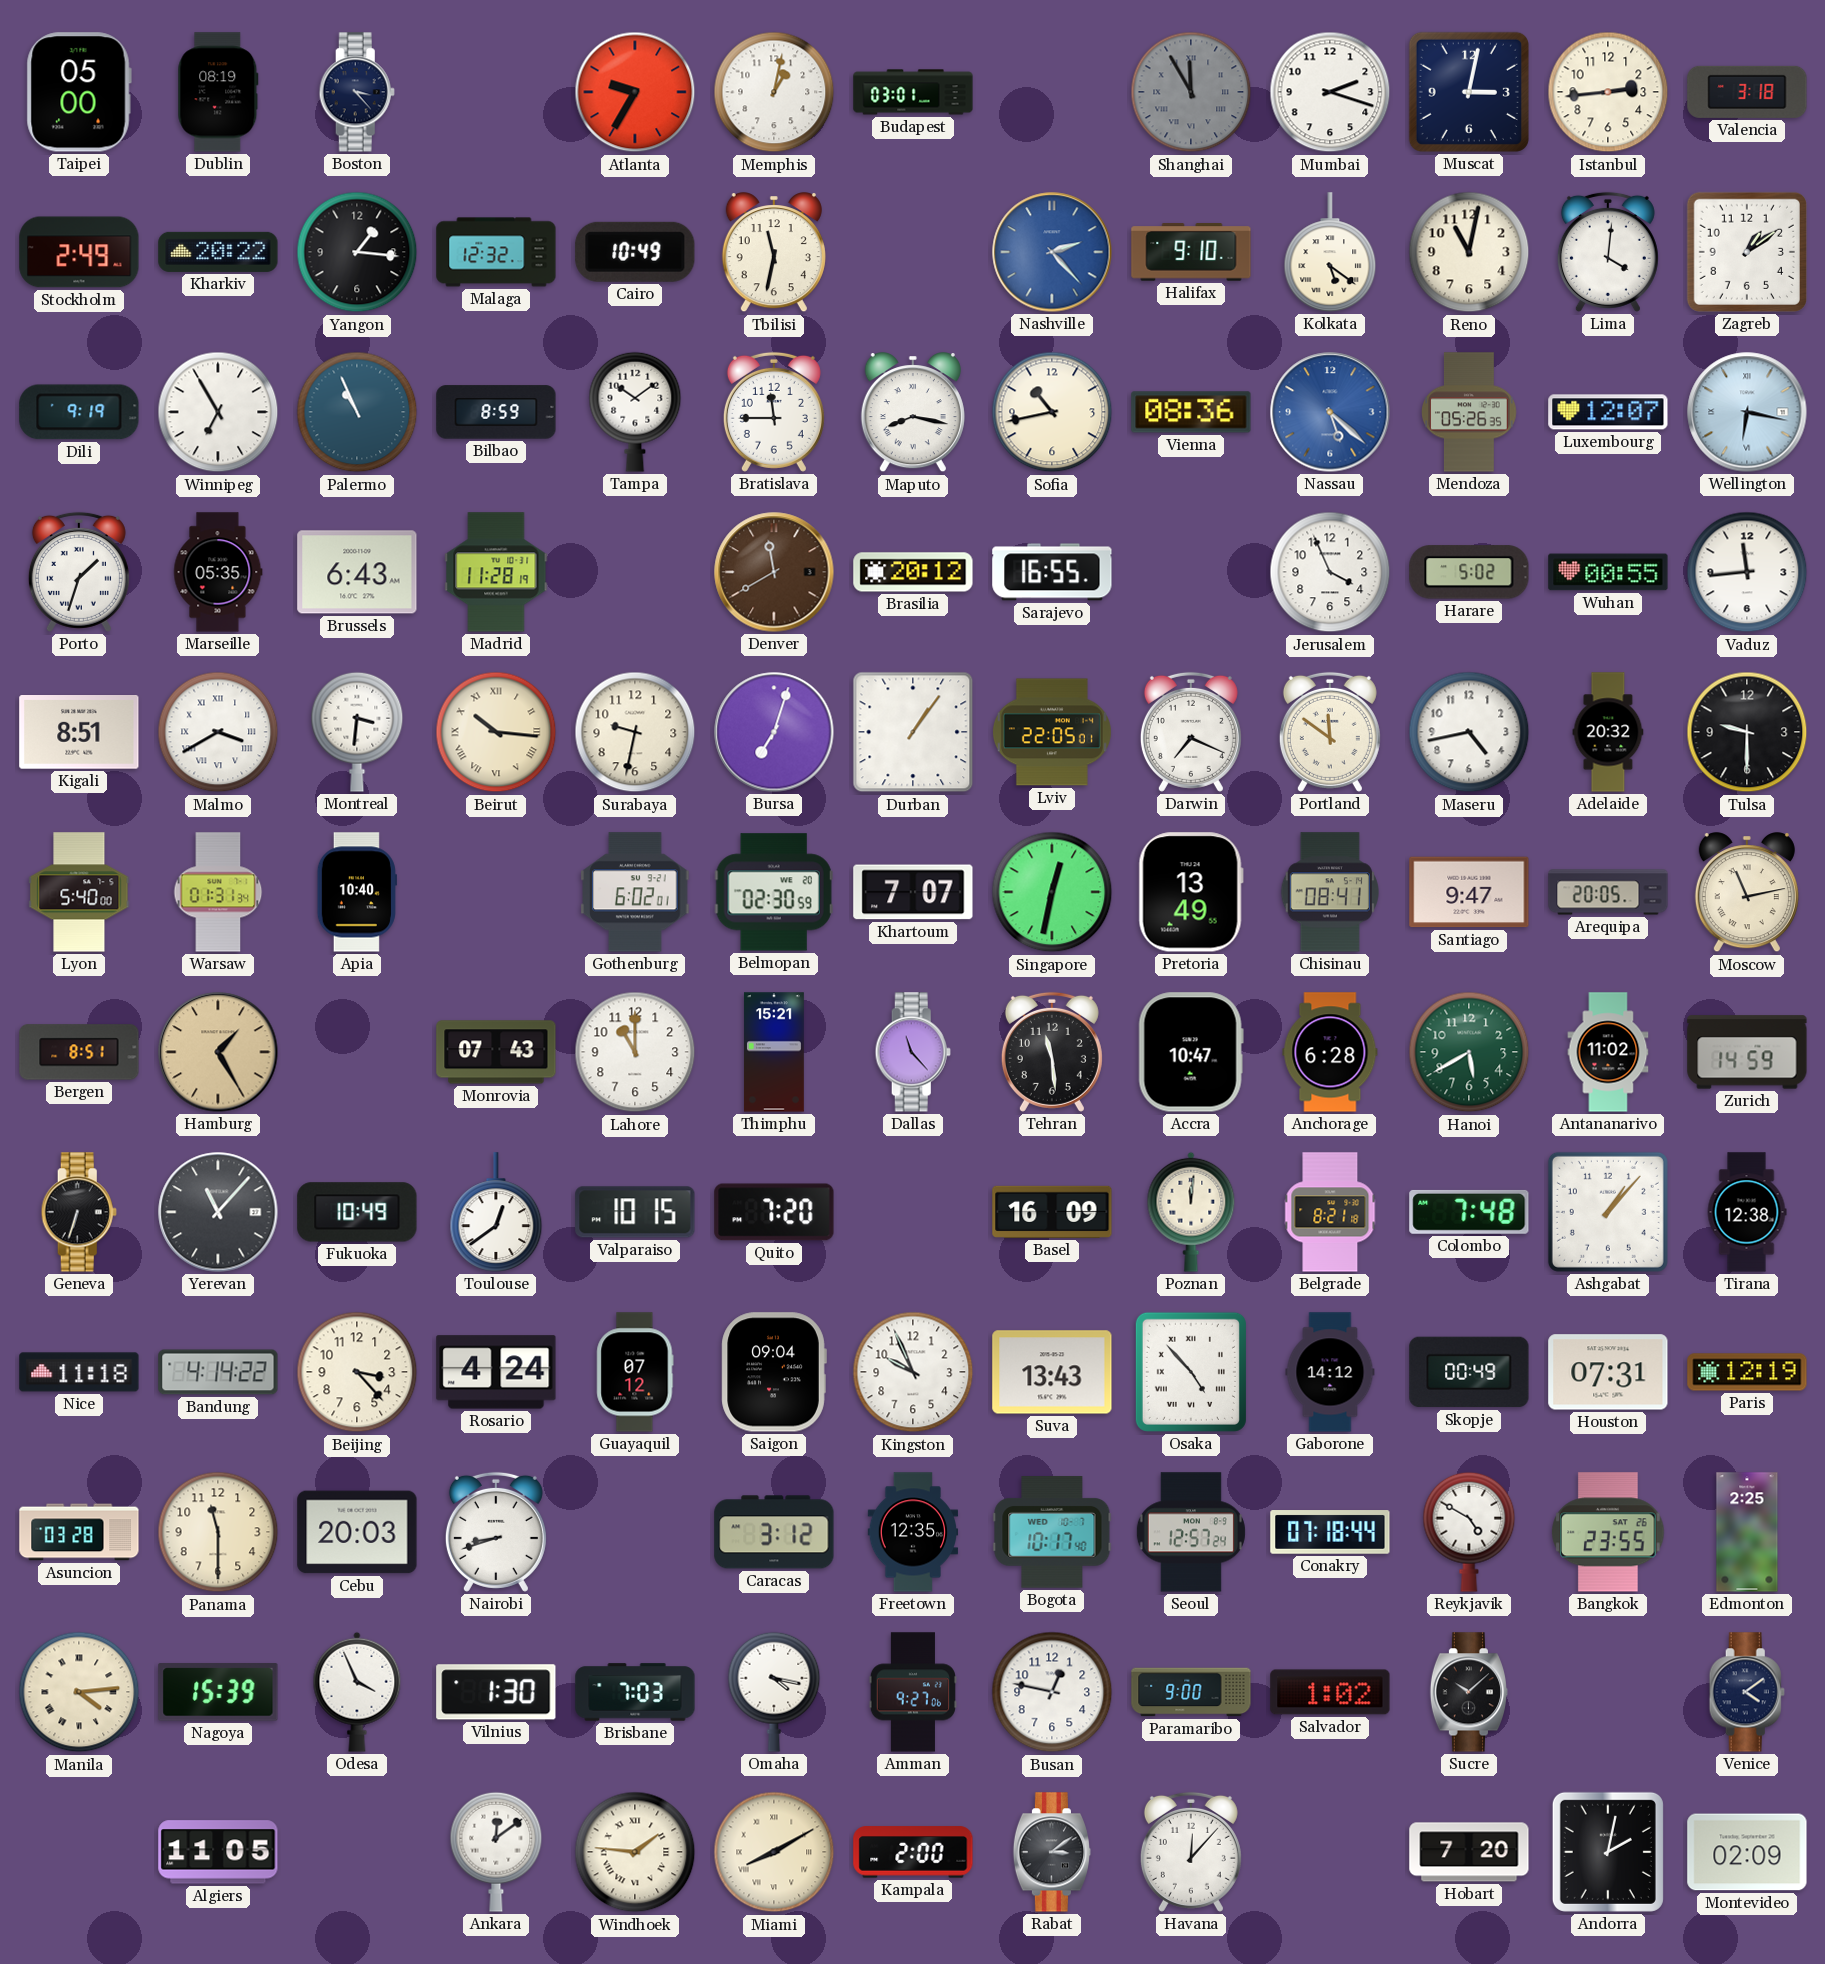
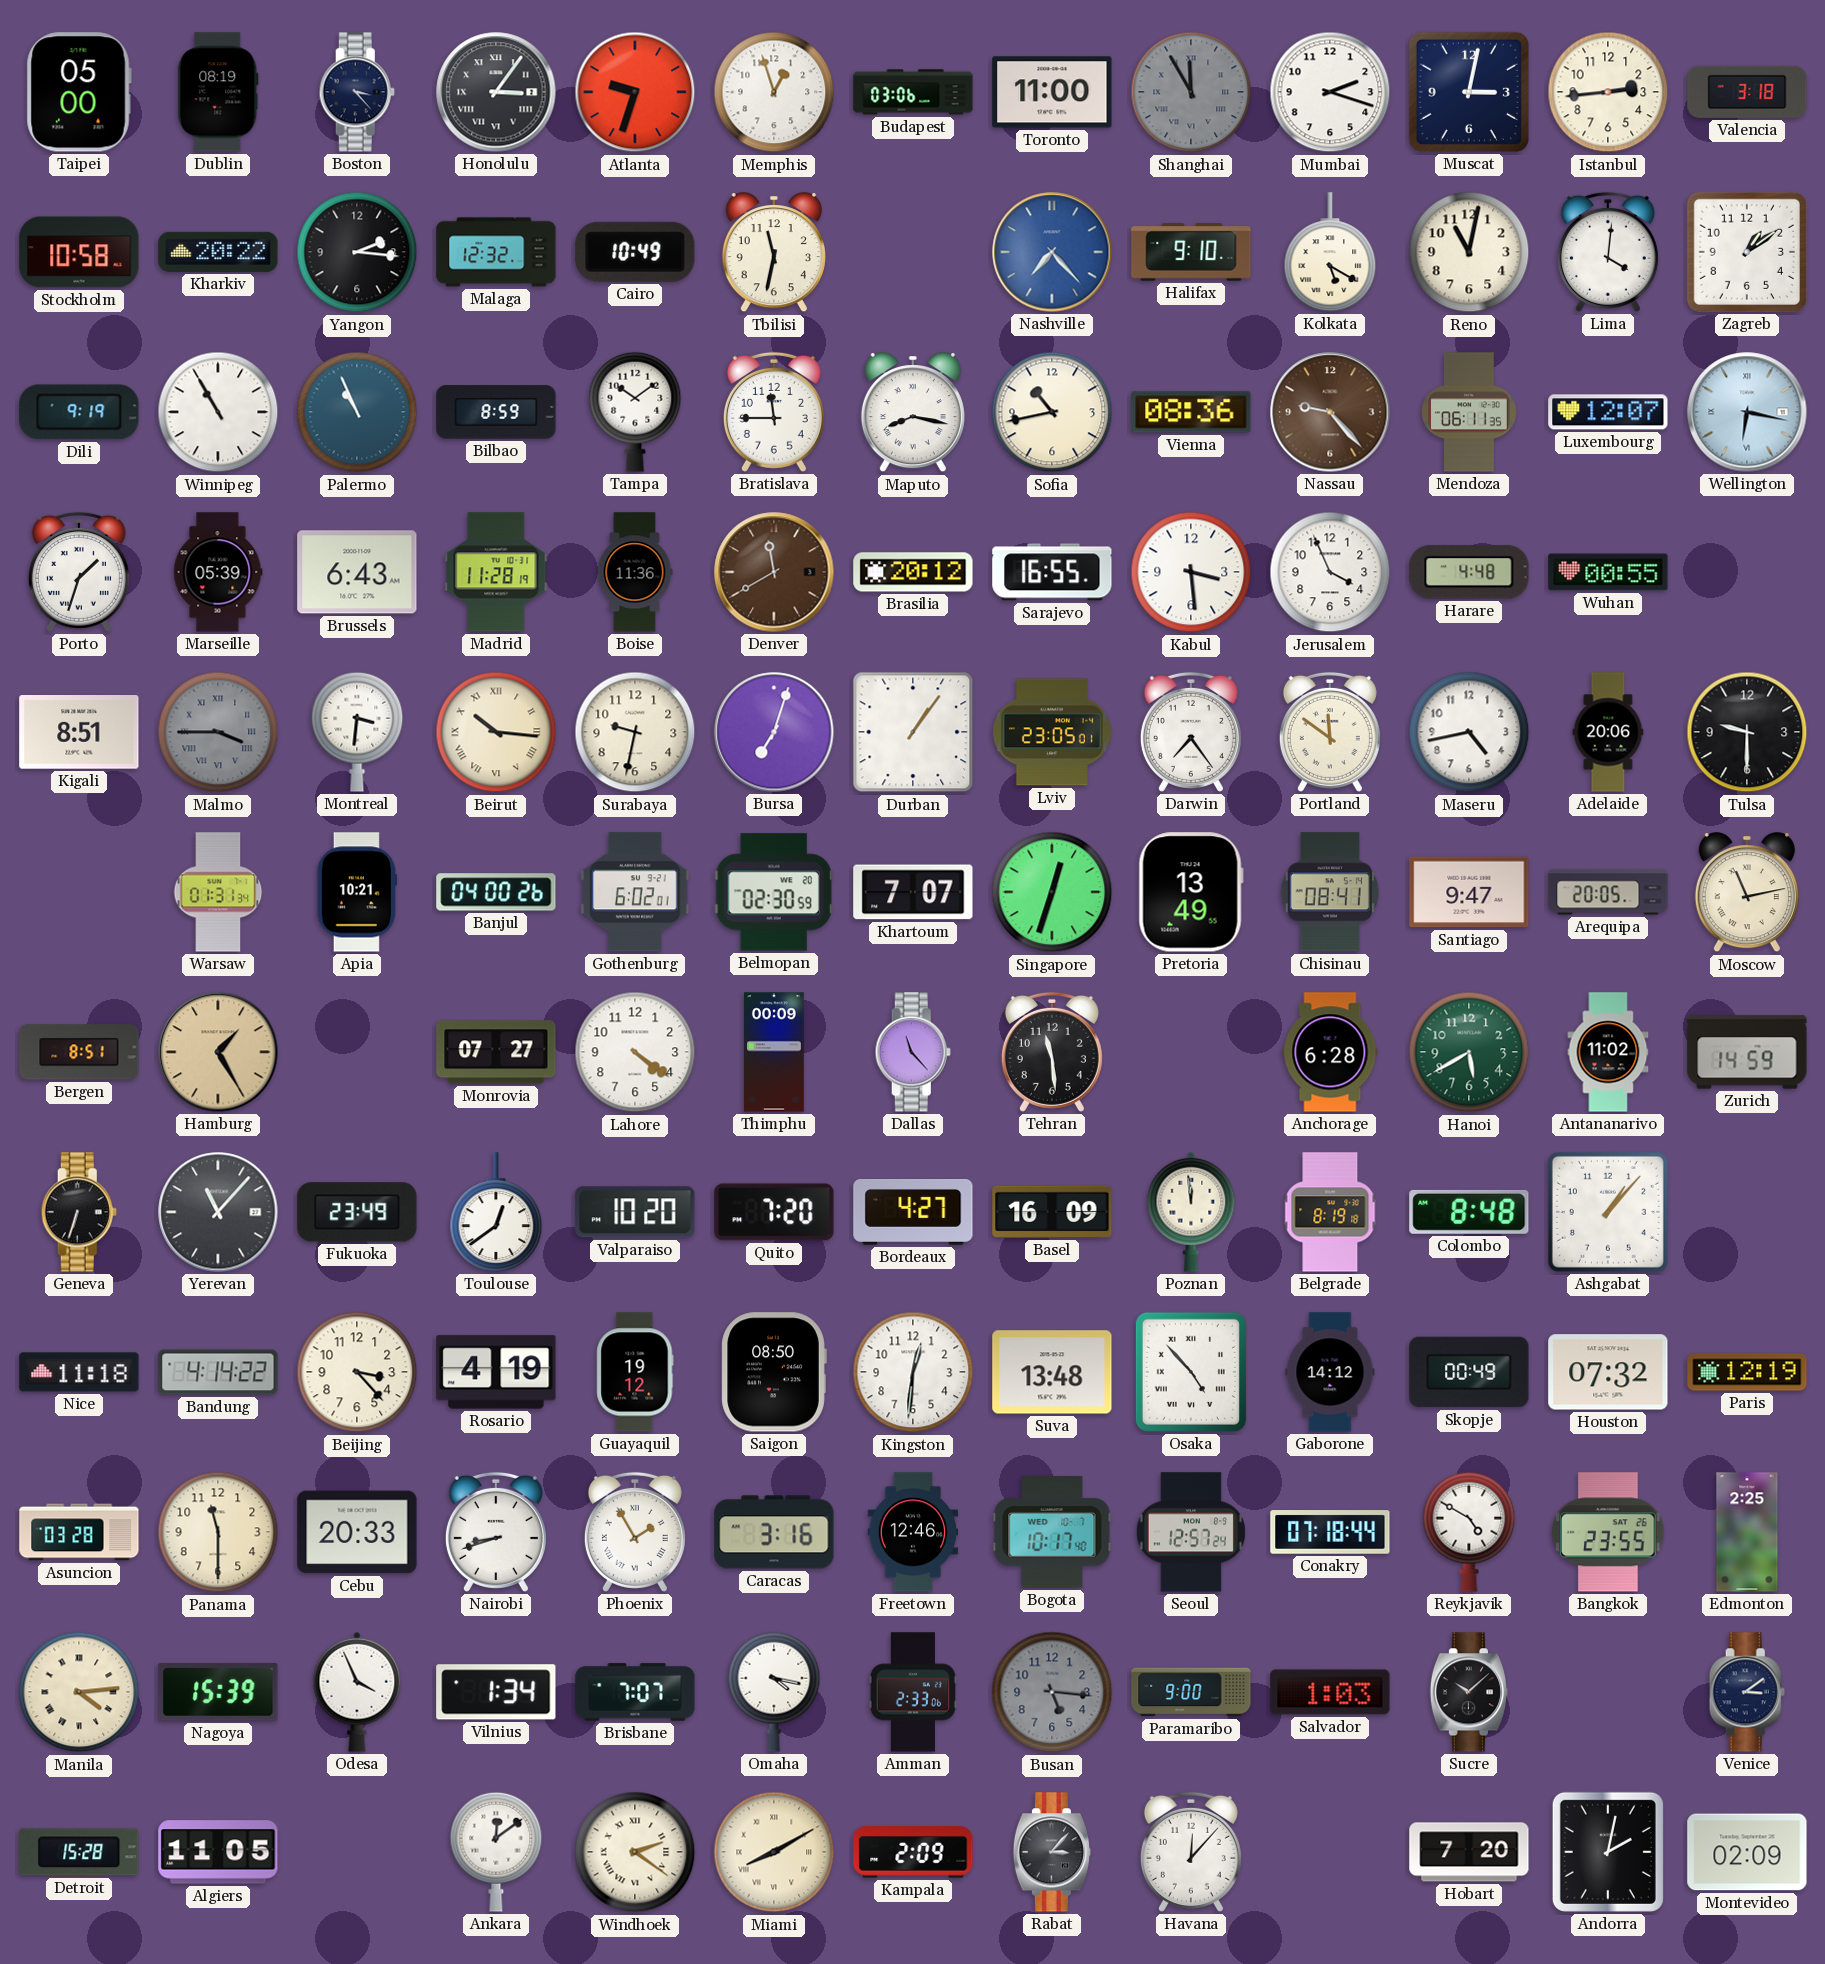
Honolulu: none -> 3:06 (496, 92)
Atlanta: 9:35 -> 9:33 (635, 92)
Memphis: 1:02 -> 12:57 (774, 92)
Budapest: 03:01 -> 03:06 (913, 92)
Toronto: none -> 11:00 (1052, 92)
Stockholm: 2:49 -> 10:58 (79, 252)
Yangon: 1:16 -> 2:16 (357, 252)
Nashville: 2:23 -> 7:23 (1052, 252)
Kolkata: 5:21 -> 5:20 (1330, 252)
Winnipeg: 6:55 -> 10:55 (218, 412)
Nassau: 5:22 -> 9:23 (1330, 412)
Nassau dial: blue -> brown (1330, 412)
Mendoza: 05:26 -> 06:11 (1469, 412)
Marseille: 05:35 -> 05:39 (218, 572)
Boise: none -> 11:36 (635, 572)
Kabul: none -> 3:29 (1191, 572)
Harare: 5:02 -> 4:48 (1469, 572)
Vaduz: 11:44 -> none (1747, 572)
Malmo: 3:40 -> 3:45 (218, 732)
Malmo dial: white -> grey (218, 732)
Lviv: 22:05 -> 23:05 (1052, 732)
Darwin: 7:19 -> 7:24 (1191, 732)
Adelaide: 20:32 -> 20:06 (1608, 732)
Lyon: 5:40 -> none (79, 892)
Apia: 10:40 -> 10:21 (357, 892)
Banjul: none -> 04:00 (496, 892)
Singapore: 12:32 -> 12:33 (1052, 892)
Monrovia: 07:43 -> 07:27 (496, 1052)
Lahore: 11:00 -> 4:21 (635, 1052)
Thimphu: 15:21 -> 00:09 (774, 1052)
Accra: 10:47 -> none (1191, 1052)
Fukuoka: 10:49 -> 23:49 (357, 1212)
Valparaiso: 10:15 -> 10:20 (635, 1212)
Bordeaux: none -> 4:27 (913, 1213)
Poznan: 12:01 -> 11:59 (1191, 1212)
Belgrade: 8:21 -> 8:19 (1330, 1212)
Colombo: 7:48 -> 8:48 (1469, 1212)
Tirana: 12:38 -> none (1747, 1212)
Rosario: 4:24 -> 4:19 (496, 1372)
Guayaquil: 07:12 -> 19:12 (635, 1372)
Saigon: 09:04 -> 08:50 (774, 1372)
Kingston: 9:56 -> 12:31 (913, 1372)
Suva: 13:43 -> 13:48 (1052, 1372)
Houston: 07:31 -> 07:32 (1608, 1372)
Cebu: 20:03 -> 20:33 (357, 1532)
Phoenix: none -> 1:55 (635, 1532)
Caracas: 3:12 -> 3:16 (774, 1532)
Freetown: 12:35 -> 12:46 (913, 1532)
Vilnius: 1:30 -> 1:34 (496, 1692)
Brisbane: 7:03 -> 7:07 (635, 1692)
Amman: 9:27 -> 2:33 (913, 1692)
Busan: 12:47 -> 5:16 (1052, 1692)
Busan dial: white -> grey (1052, 1692)
Salvador: 1:02 -> 1:03 (1330, 1692)
Venice: 4:09 -> 3:09 (1747, 1692)
Detroit: none -> 15:28 (79, 1852)
Windhoek: 1:46 -> 2:21 (635, 1852)
Kampala: 2:00 -> 2:09 (913, 1852)
Rabat: 3:09 -> 3:07 (1052, 1852)
